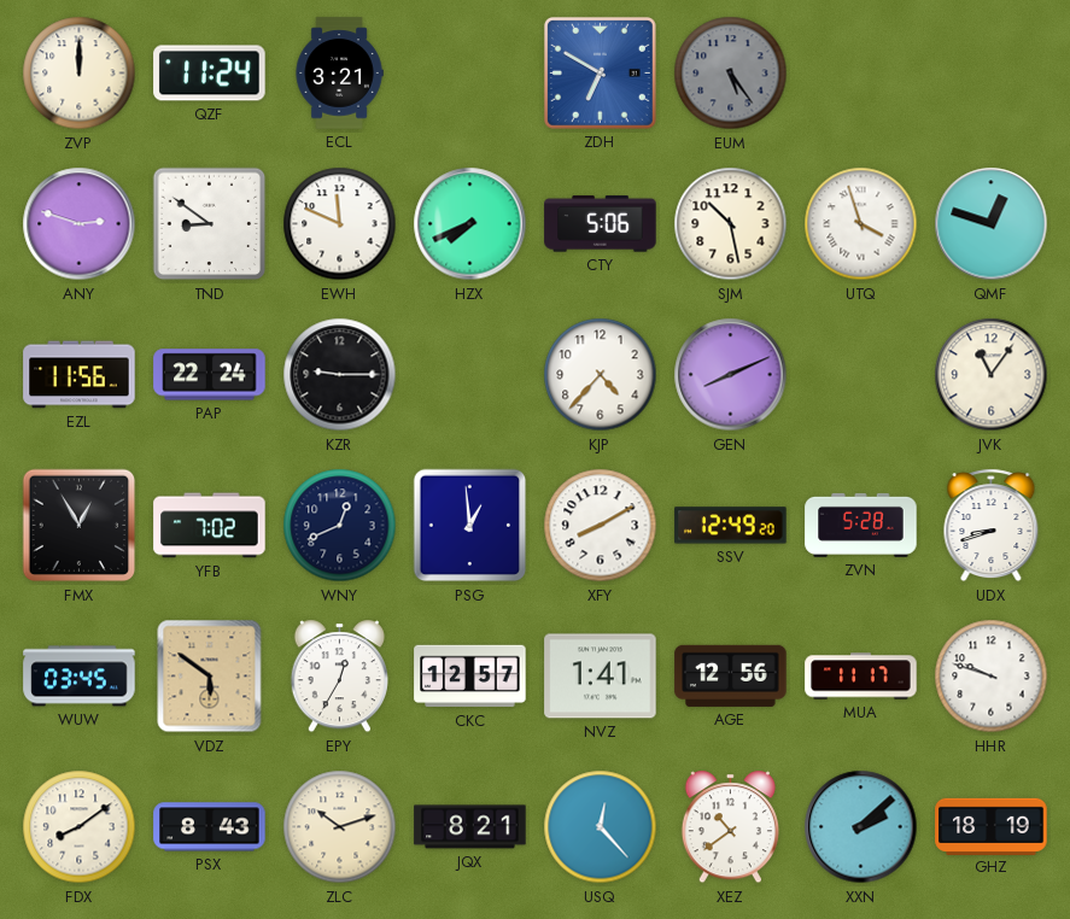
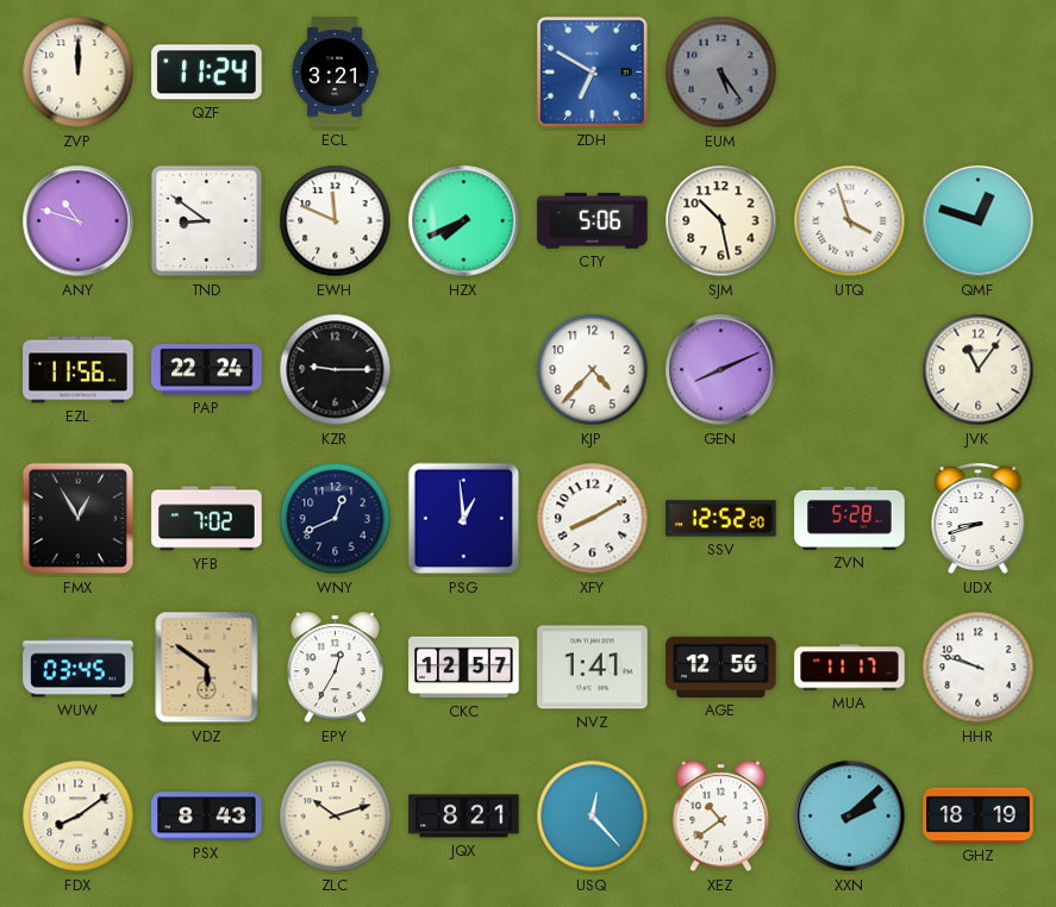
ANY: 2:48 -> 10:48 (79, 221)
SSV: 12:49 -> 12:52 (721, 519)
